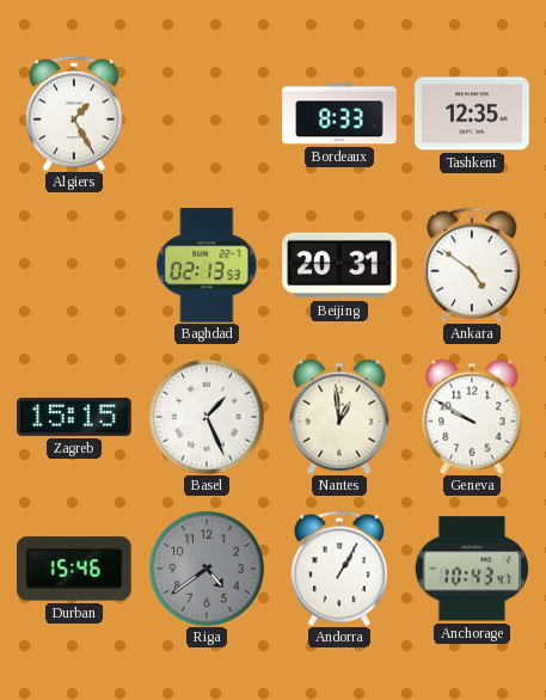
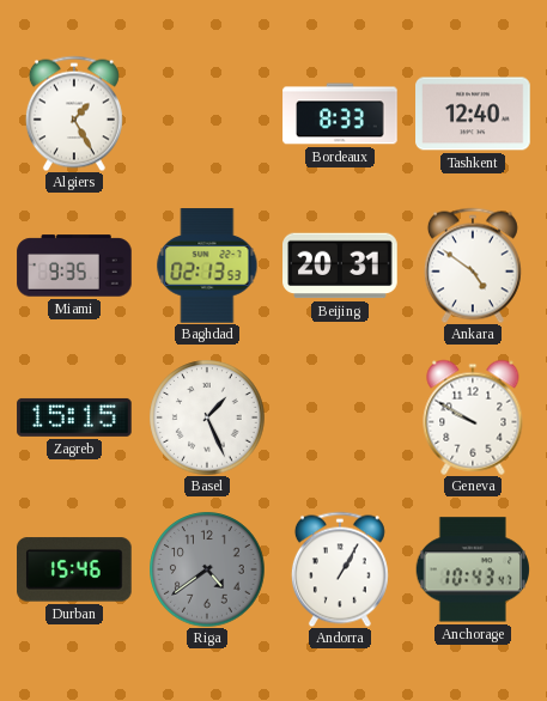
Tashkent: 12:35 -> 12:40 (473, 114)
Miami: none -> 9:35 (74, 266)
Nantes: 12:59 -> none (339, 417)
